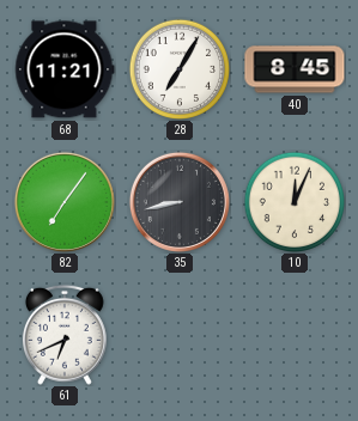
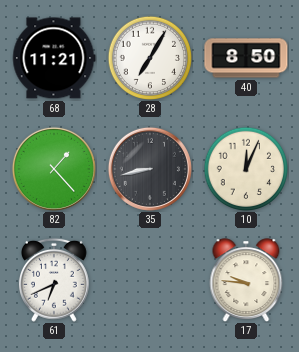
40: 8:45 -> 8:50 (246, 58)
82: 7:06 -> 1:23 (54, 169)
17: none -> 9:46 (246, 280)
